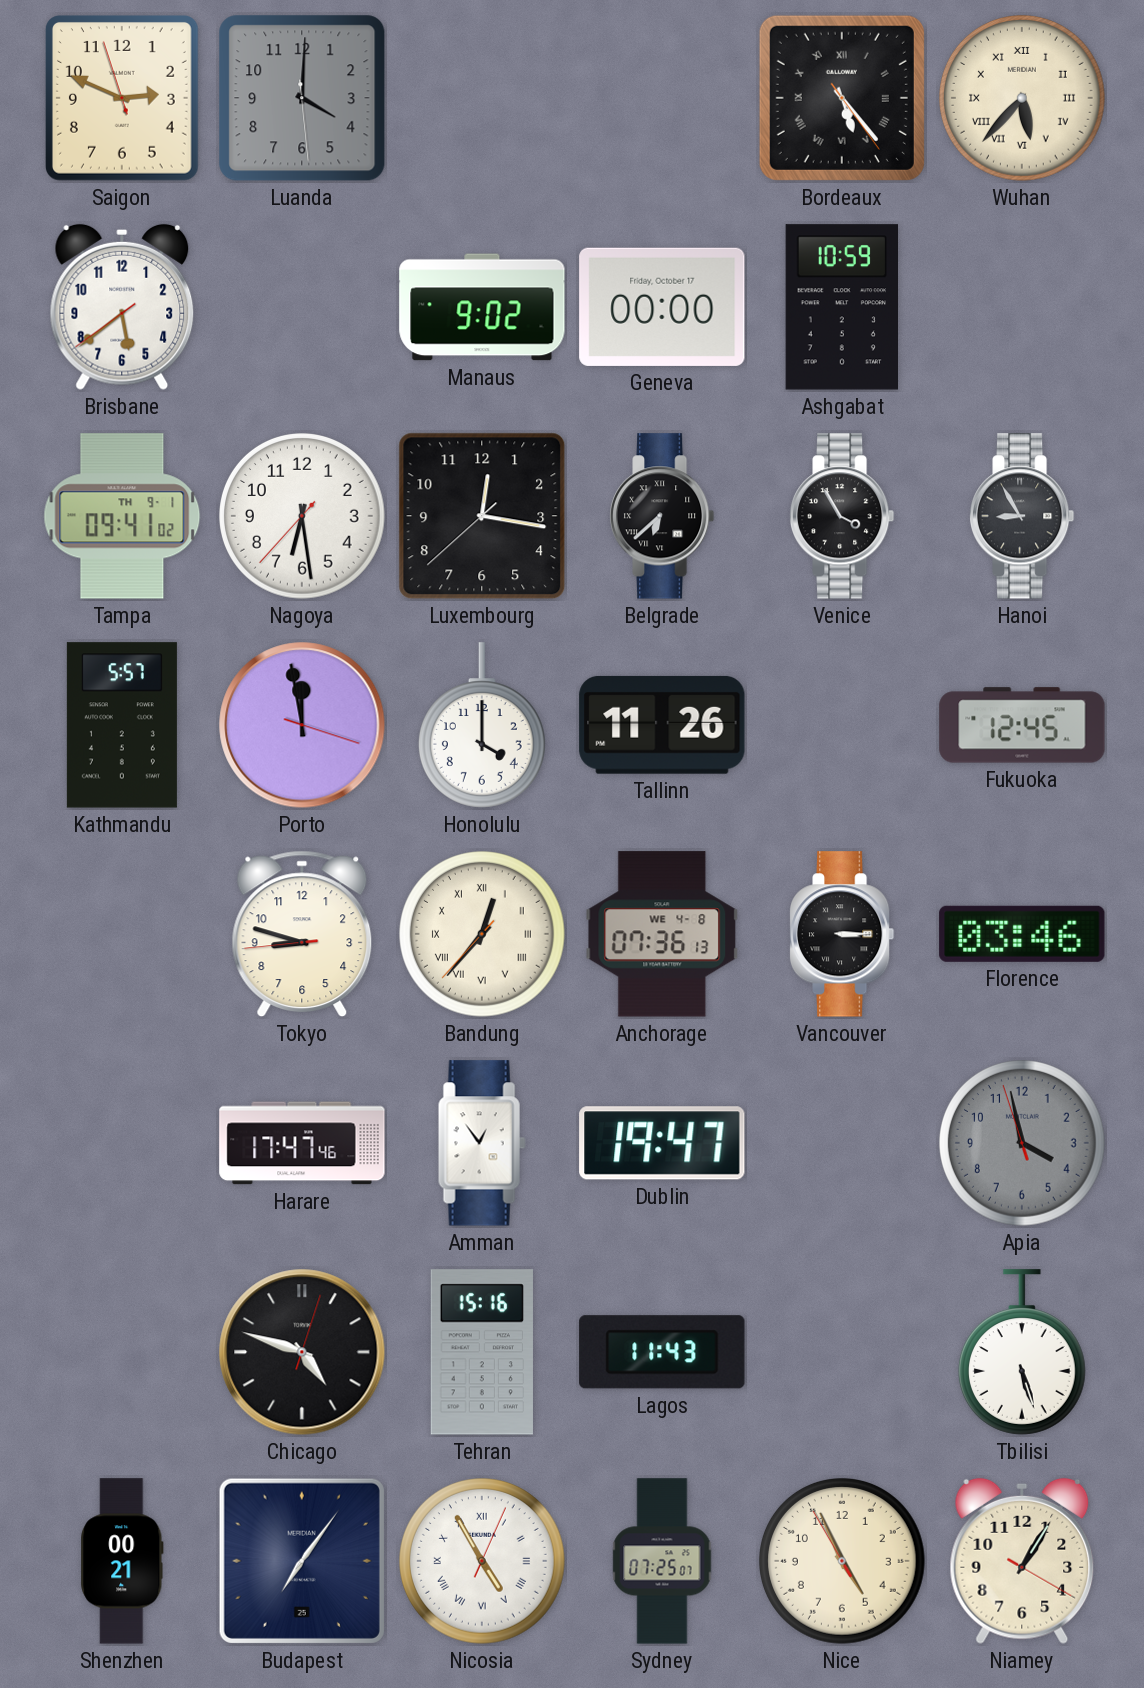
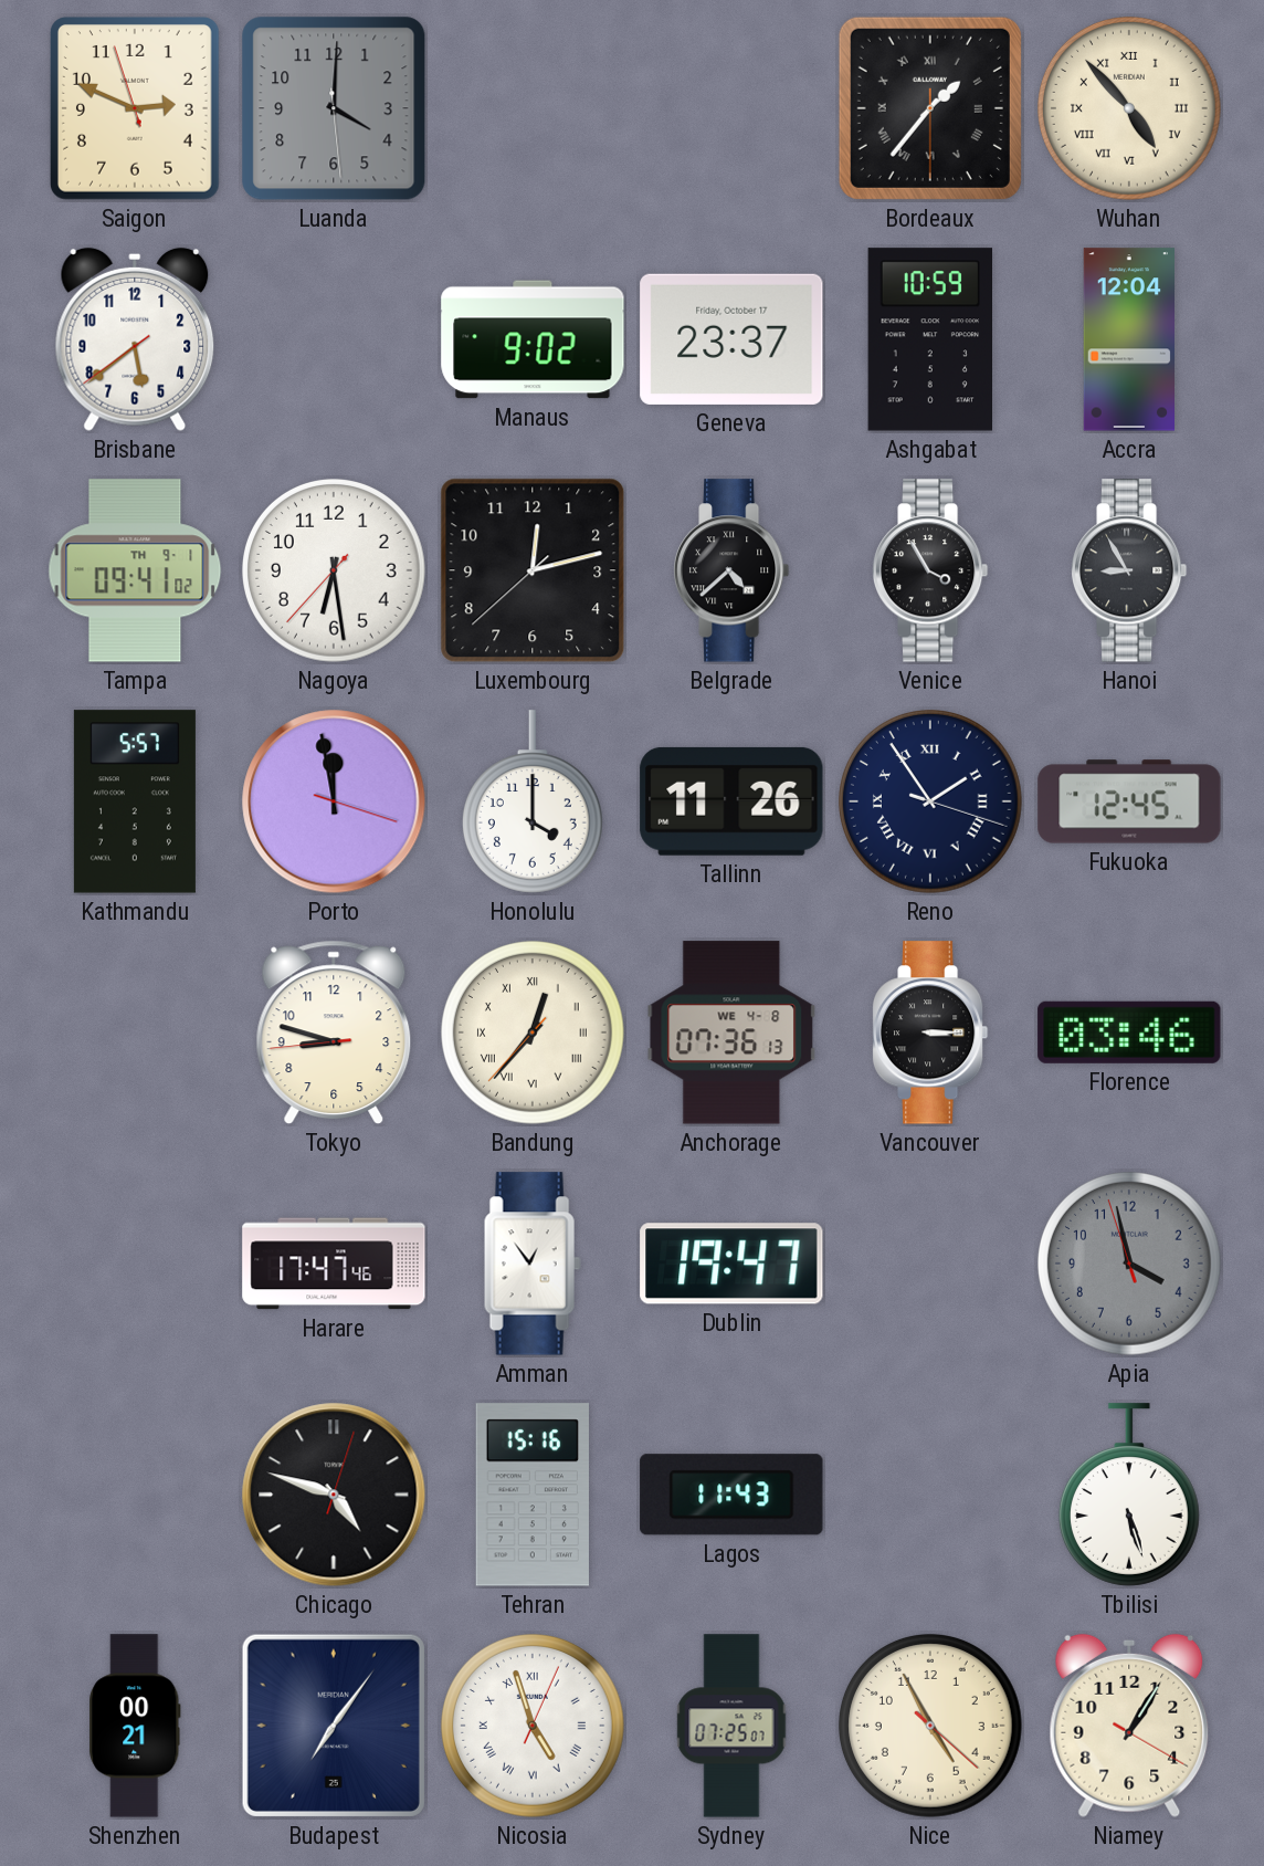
Bordeaux: 5:23 -> 1:36 (930, 108)
Wuhan: 5:37 -> 4:53 (1130, 109)
Geneva: 00:00 -> 23:37 (731, 339)
Accra: none -> 12:04 (1128, 339)
Luxembourg: 12:16 -> 12:12 (533, 570)
Belgrade: 6:38 -> 4:38 (731, 570)
Reno: none -> 1:54 (931, 803)
Nicosia: 4:55 -> 4:57 (534, 1727)
Nice: 4:55:55 -> 4:55:22 (931, 1727)
